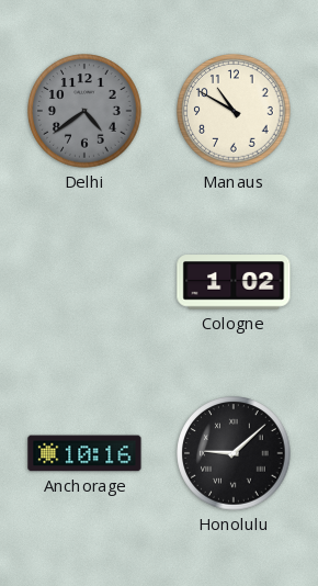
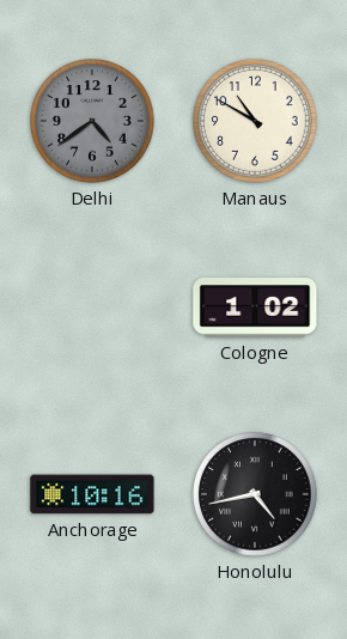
Honolulu: 9:08 -> 4:43 (255, 494)
